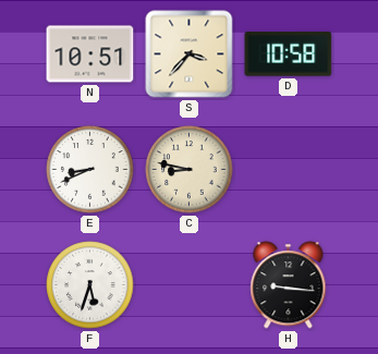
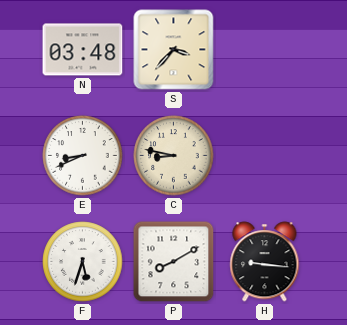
N: 10:51 -> 03:48 (83, 50)
D: 10:58 -> none (289, 54)
P: none -> 8:10 (174, 262)
